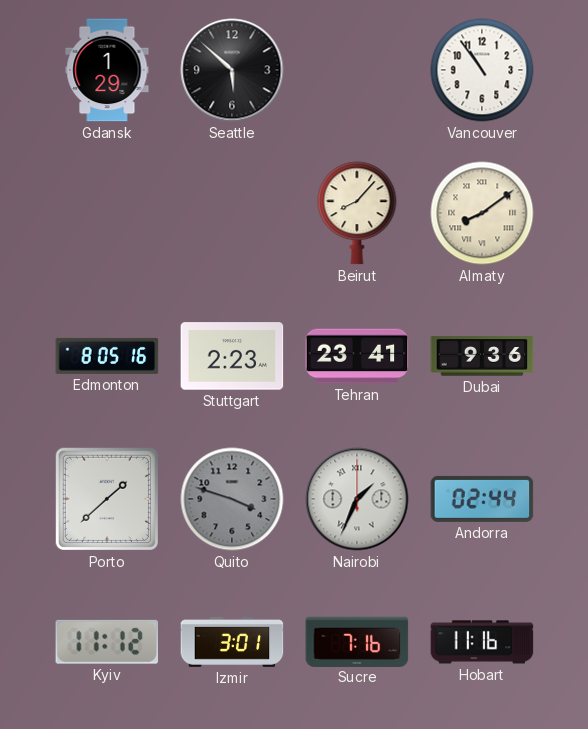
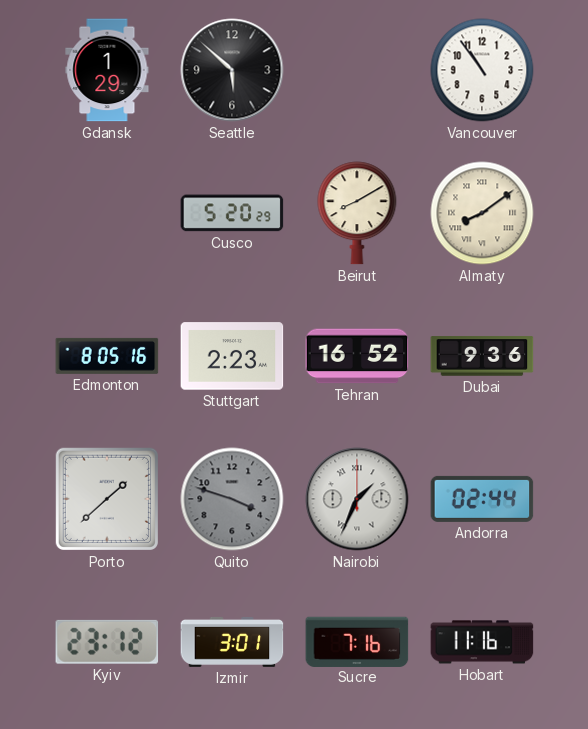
Cusco: none -> 5:20 (232, 213)
Beirut: 8:07 -> 8:10 (357, 213)
Tehran: 23:41 -> 16:52 (357, 356)
Kyiv: 11:12 -> 23:12 (107, 642)
